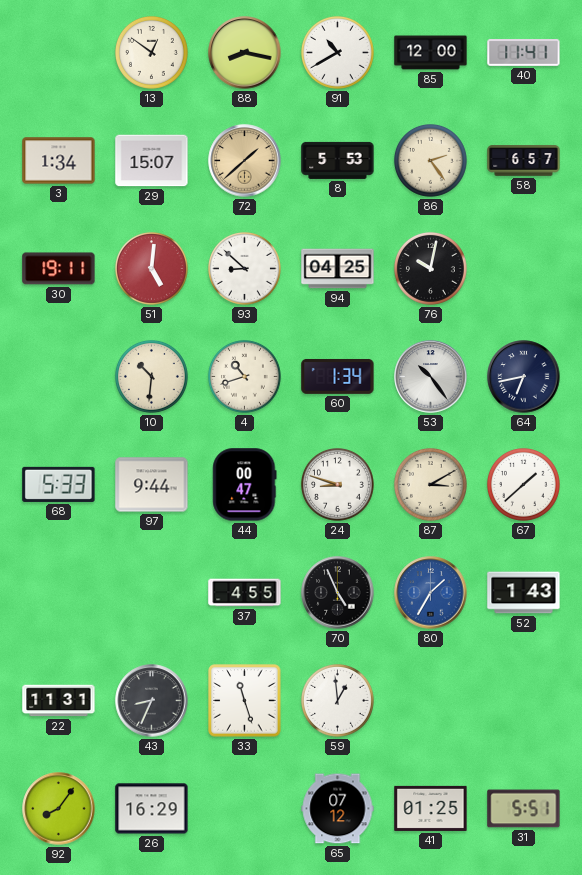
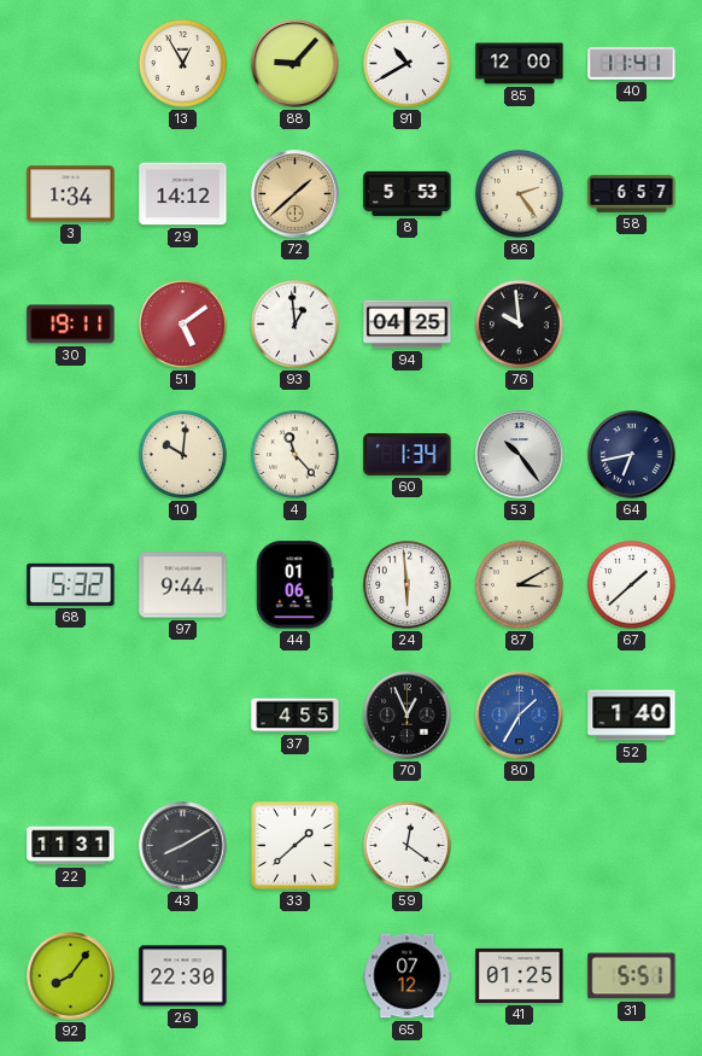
13: 12:51 -> 12:55 (182, 63)
88: 8:17 -> 9:07 (296, 64)
29: 15:07 -> 14:12 (183, 194)
51: 5:01 -> 5:09 (182, 323)
93: 8:52 -> 12:59 (294, 323)
76: 10:02 -> 9:59 (519, 323)
10: 10:31 -> 10:01 (182, 454)
4: 10:42 -> 11:23 (294, 454)
68: 5:33 -> 5:32 (71, 584)
44: 00:47 -> 01:06 (296, 585)
24: 8:48 -> 5:59 (406, 584)
70: 4:56 -> 12:56 (408, 716)
52: 1:43 -> 1:40 (632, 716)
43: 8:34 -> 8:10 (183, 846)
33: 11:27 -> 1:38 (296, 846)
59: 12:59 -> 12:21 (406, 845)
26: 16:29 -> 22:30 (183, 976)
